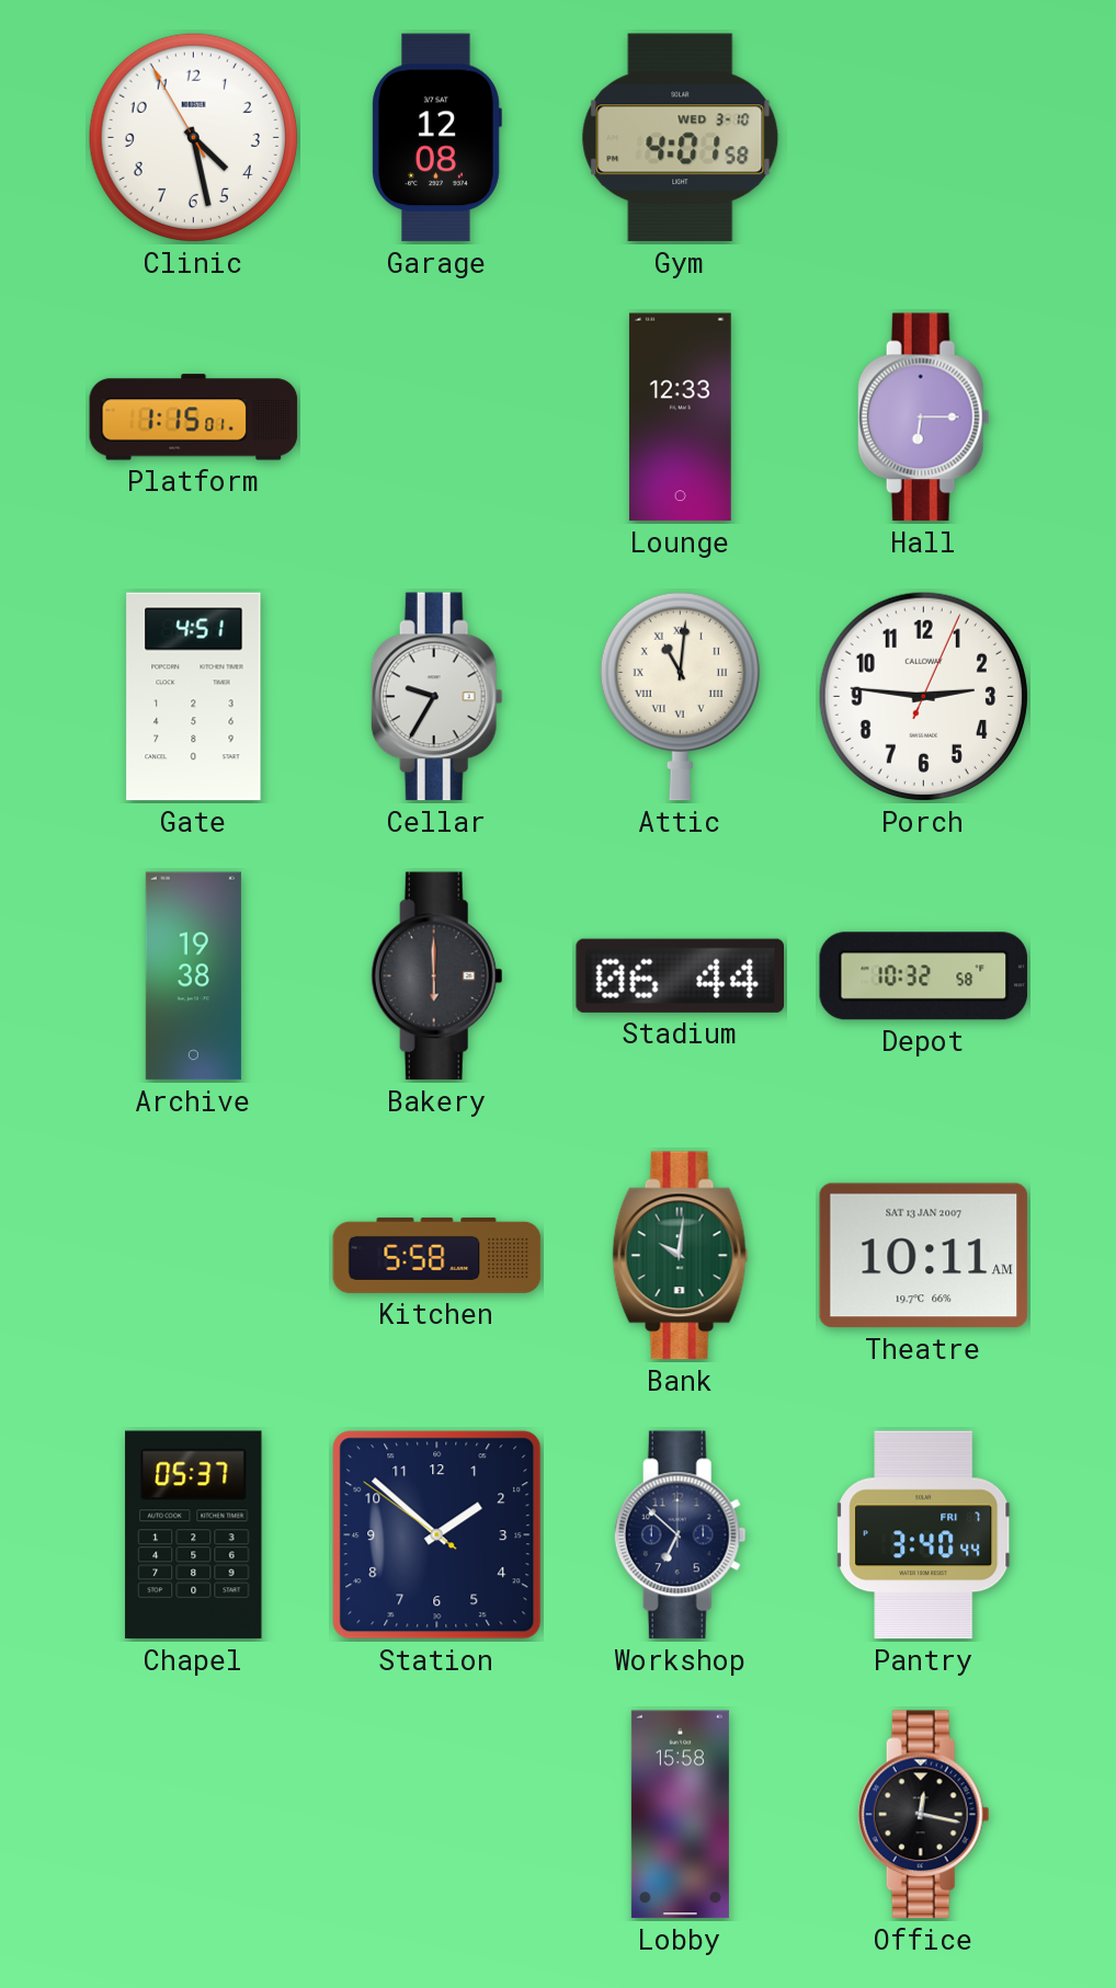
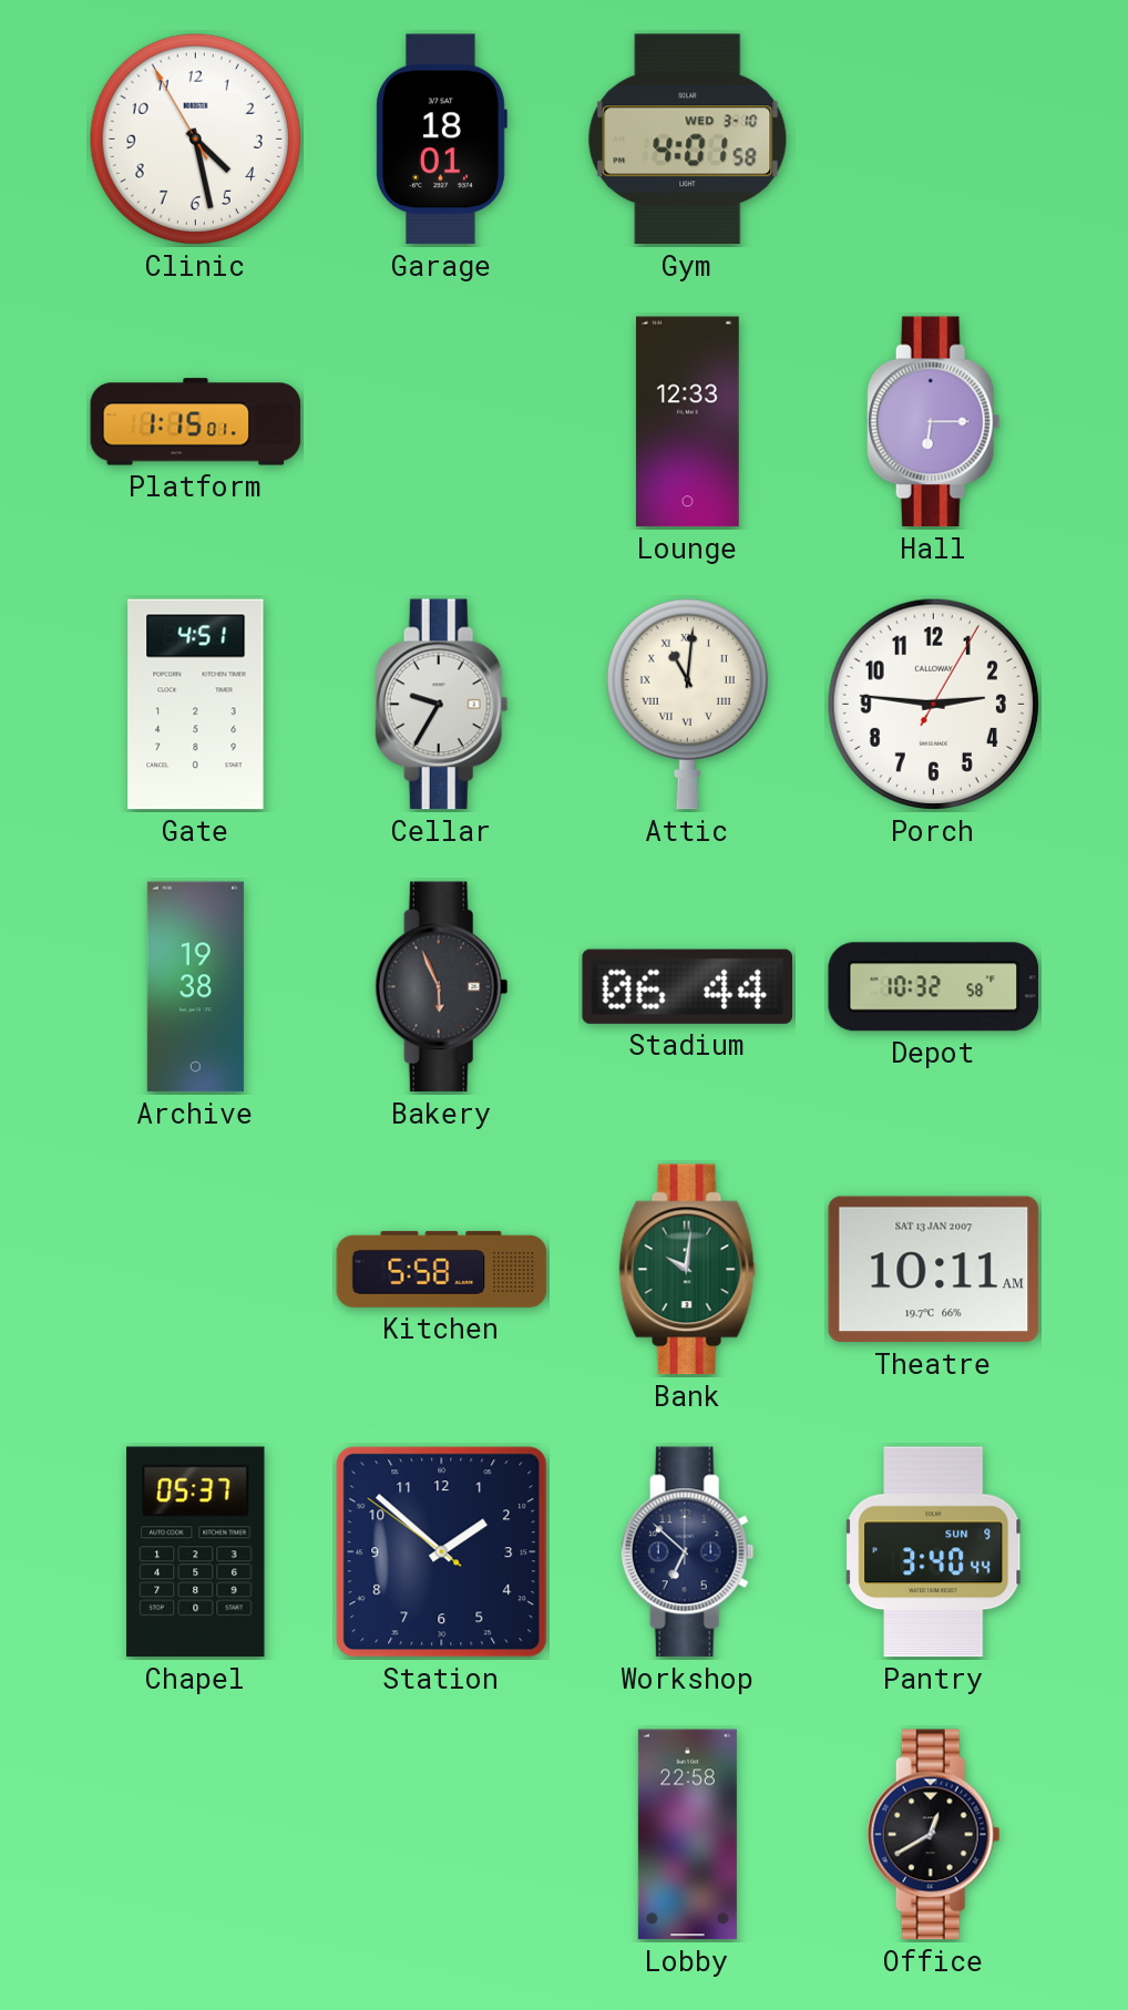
Garage: 12:08 -> 18:01 (441, 140)
Porch: 2:46:04 -> 2:46:05 (933, 704)
Bakery: 6:00 -> 5:56 (441, 987)
Pantry date: FRI 7 -> SUN 9 (934, 1552)
Lobby: 15:58 -> 22:58 (687, 1835)
Office: 12:17 -> 12:40 (933, 1835)
